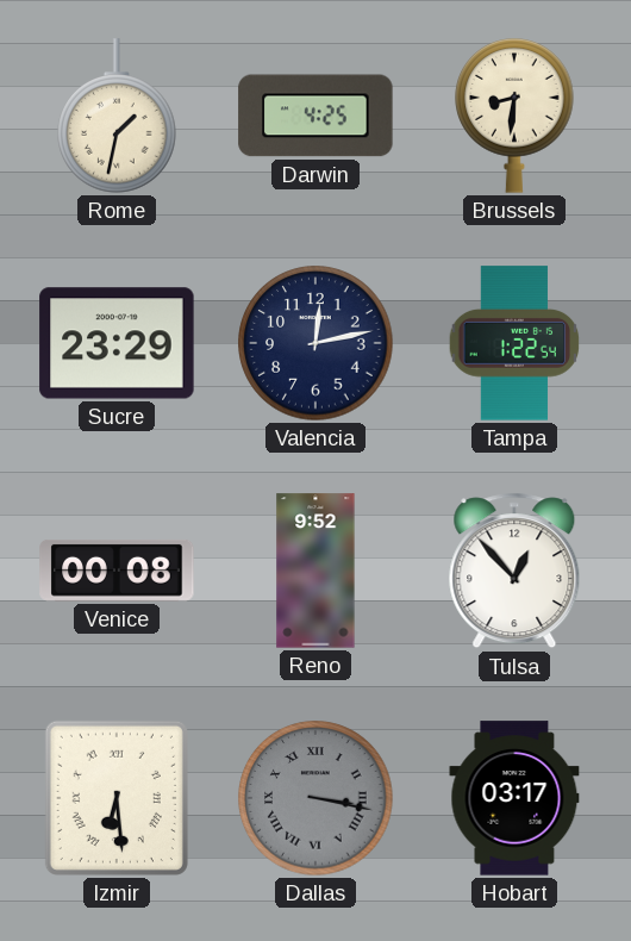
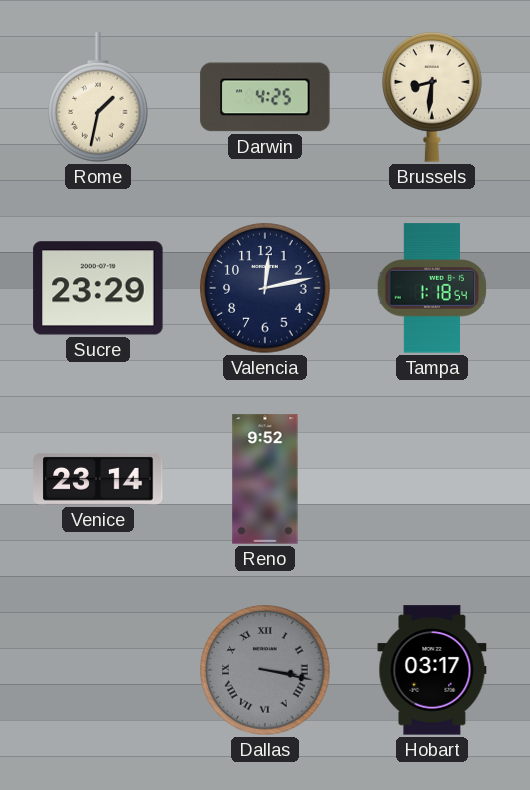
Tampa: 1:22 -> 1:18 (432, 288)
Venice: 00:08 -> 23:14 (98, 479)
Tulsa: 12:53 -> none (514, 571)
Izmir: 6:29 -> none (117, 798)
